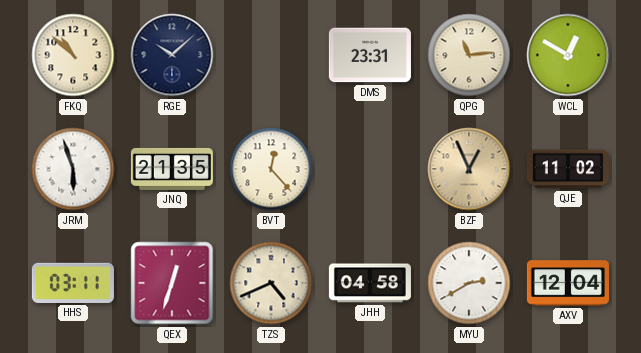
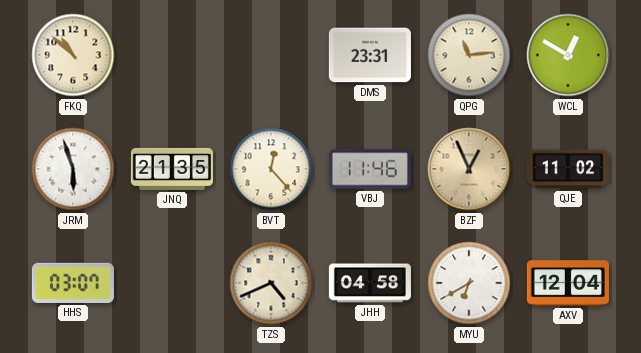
RGE: 10:08 -> none (172, 55)
VBJ: none -> 11:46 (370, 169)
HHS: 03:11 -> 03:07 (73, 283)
QEX: 12:33 -> none (172, 283)
MYU: 2:40 -> 6:40 (469, 283)
